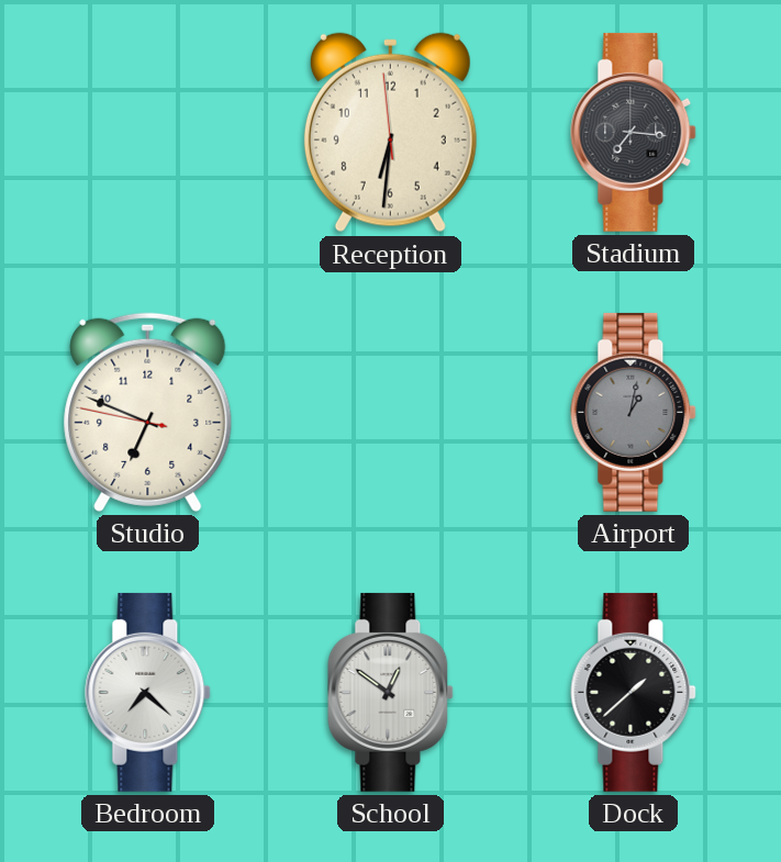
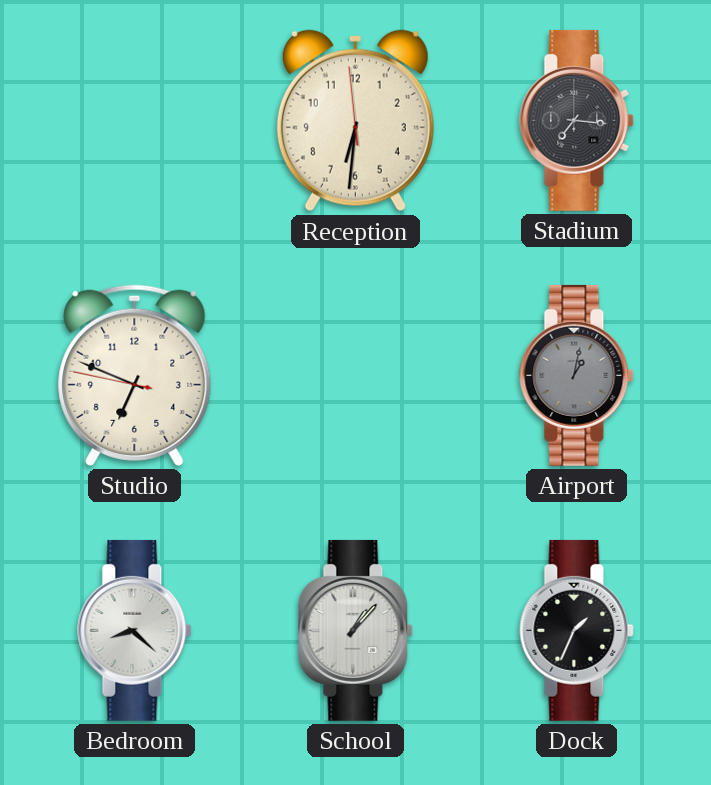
Bedroom: 7:22 -> 8:22 (135, 630)
School: 12:51 -> 1:07 (356, 630)
Dock: 1:38 -> 1:34 (577, 630)
